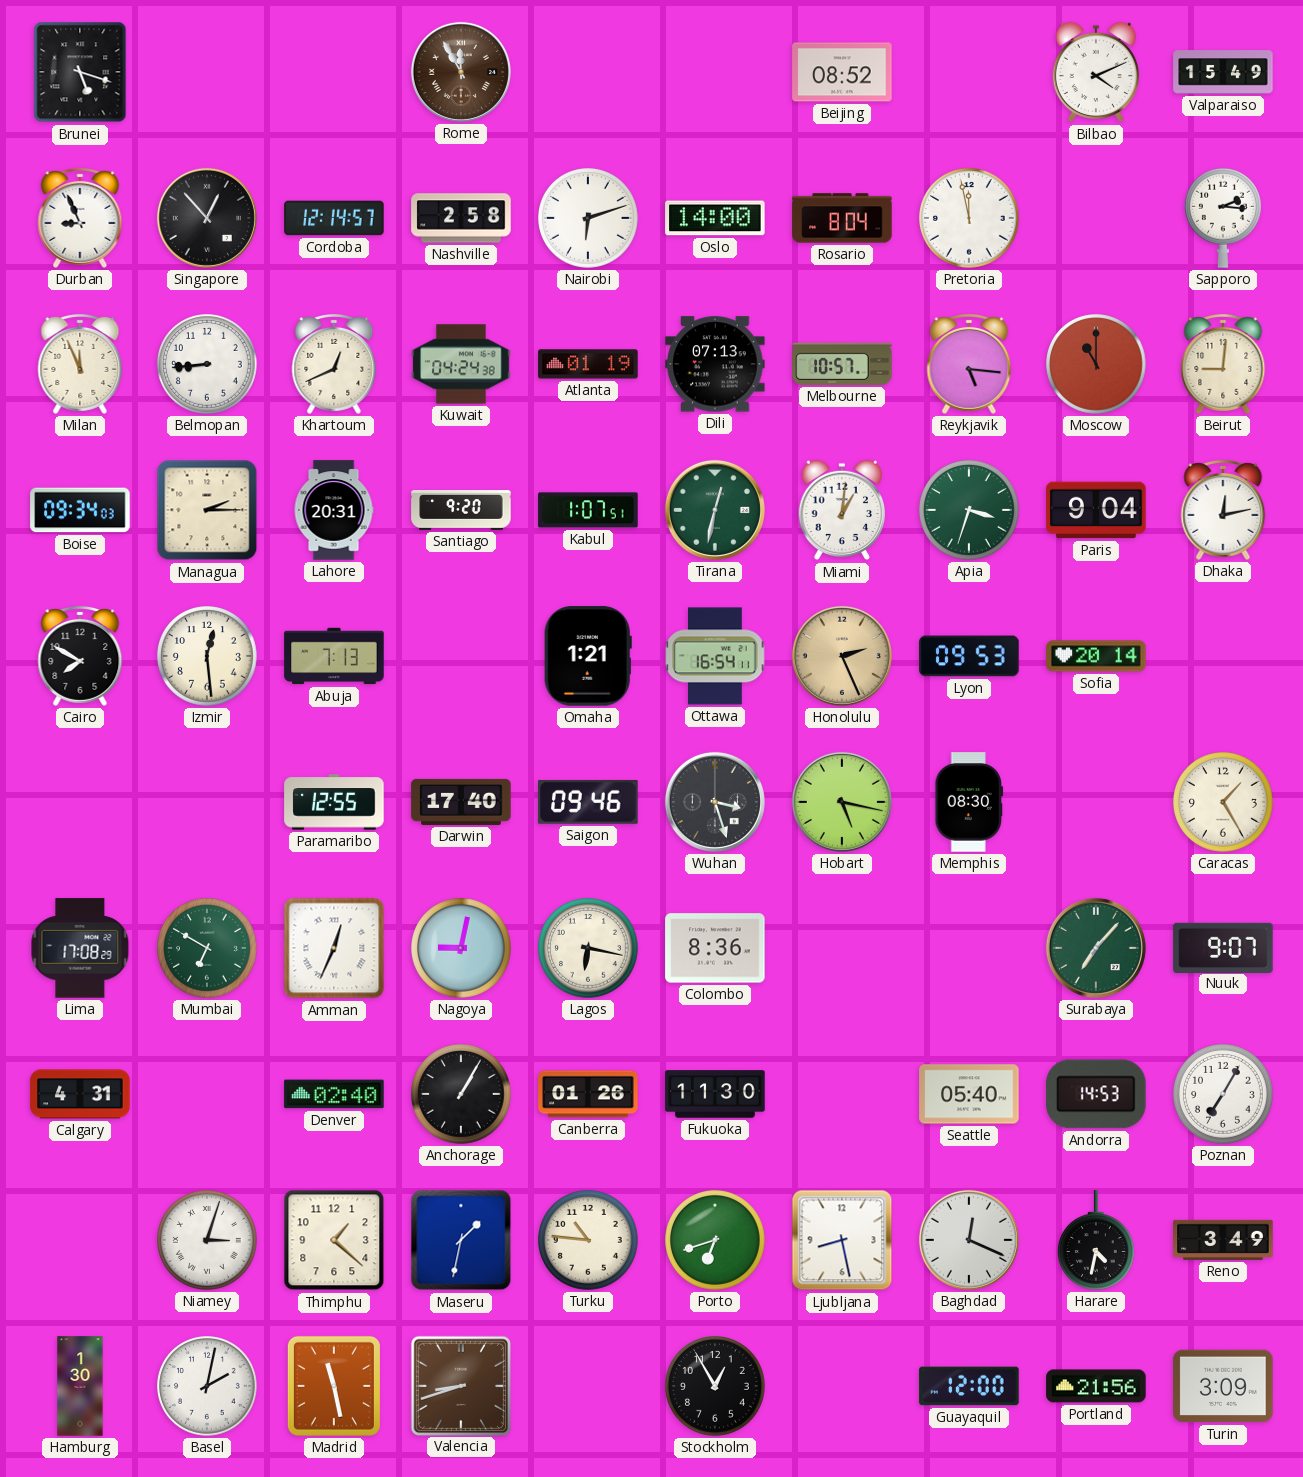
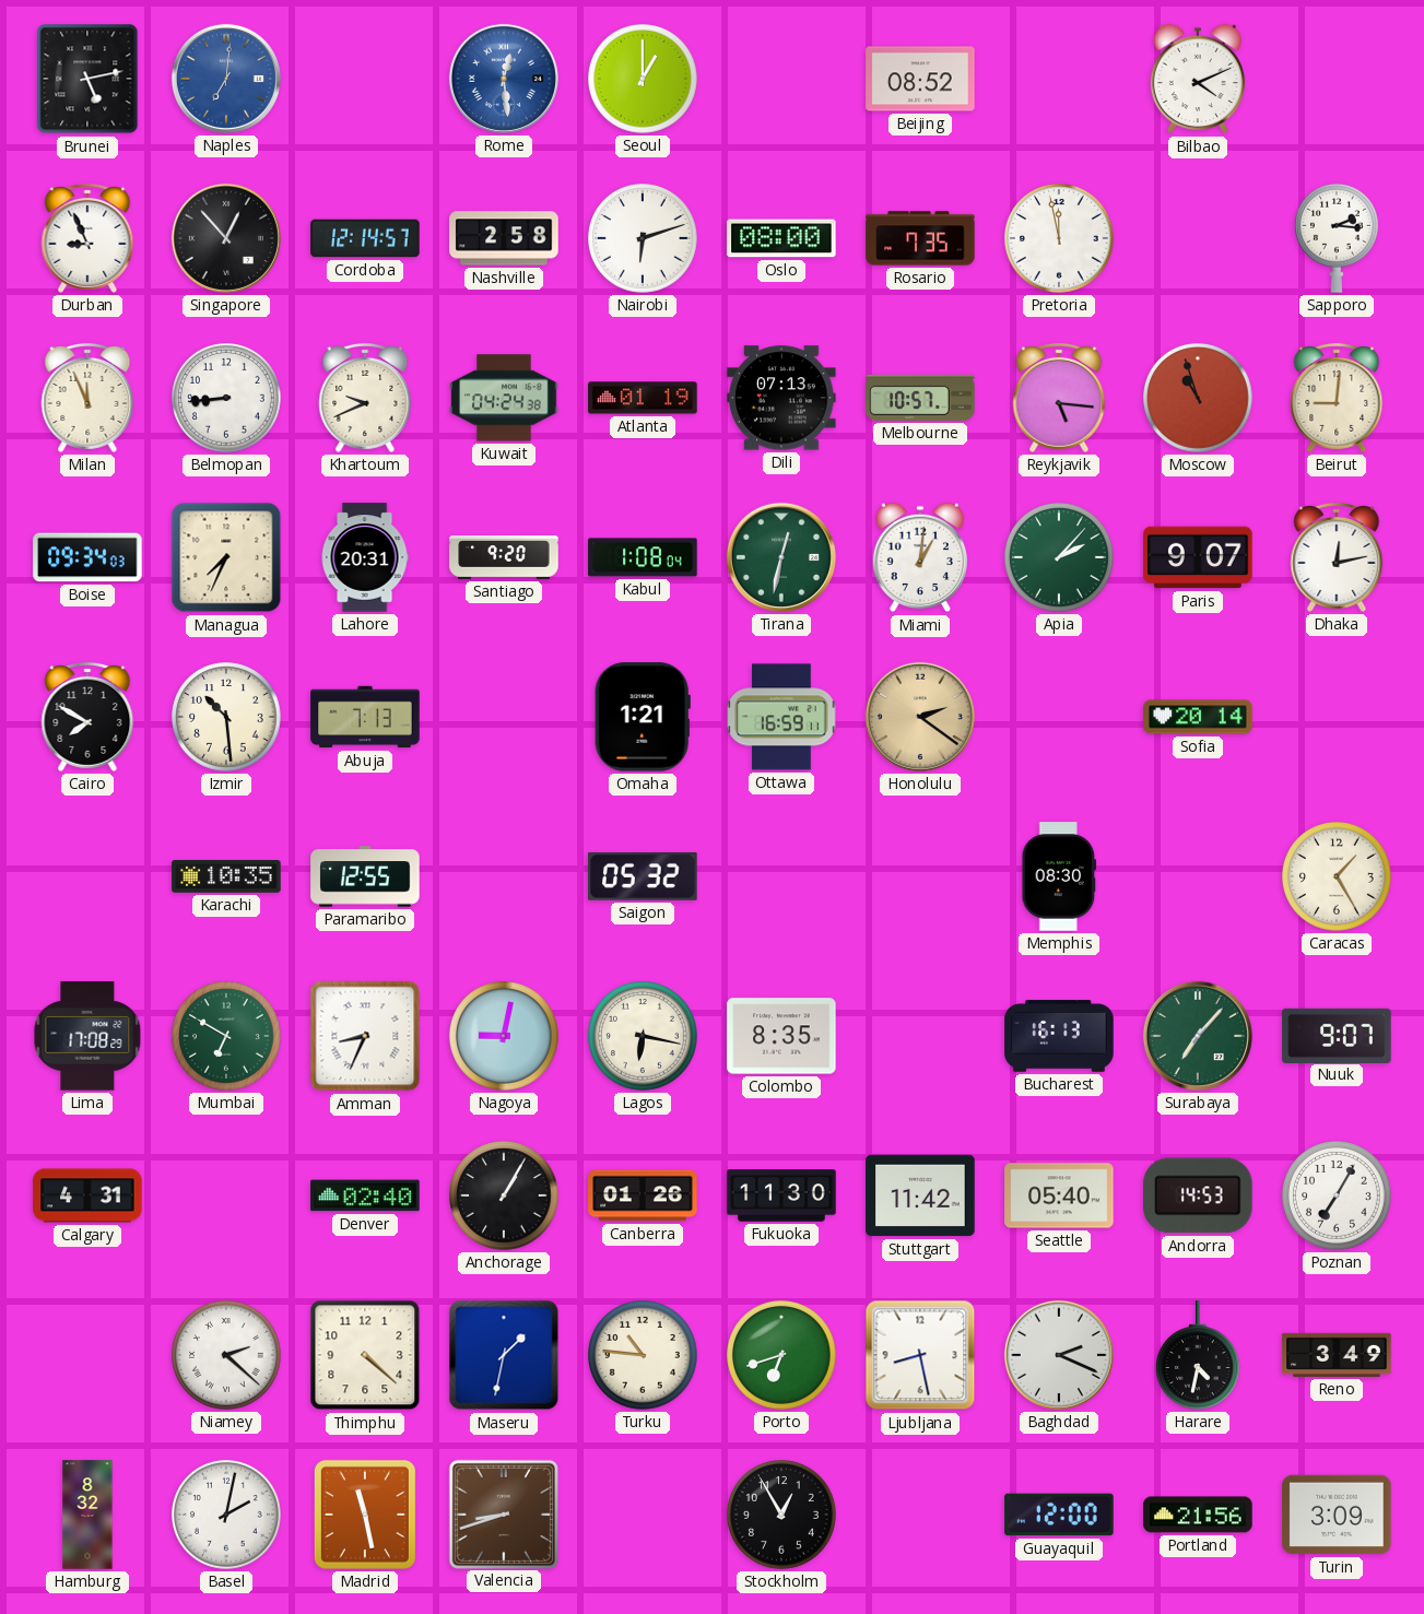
Brunei: 5:18 -> 5:13 (87, 79)
Naples: none -> 7:01 (226, 79)
Rome: 11:55 -> 12:29 (504, 79)
Rome dial: brown -> blue (504, 79)
Seoul: none -> 1:00 (644, 80)
Valparaiso: 15:49 -> none (1223, 72)
Oslo: 14:00 -> 08:00 (781, 238)
Rosario: 8:04 -> 7:35 (920, 238)
Khartoum: 12:41 -> 9:41 (365, 398)
Moscow: 11:00 -> 10:57 (1199, 399)
Managua: 2:15 -> 7:34 (226, 557)
Kabul: 1:07 -> 1:08 (643, 557)
Apia: 3:33 -> 2:07 (1060, 558)
Paris: 9:04 -> 9:07 (1198, 557)
Izmir: 12:29 -> 10:29 (227, 718)
Ottawa: 16:54 -> 16:59 (781, 717)
Honolulu: 2:26 -> 2:21 (920, 717)
Lyon: 09:53 -> none (969, 656)
Karachi: none -> 10:35 (226, 877)
Darwin: 17:40 -> none (461, 802)
Saigon: 09:46 -> 05:32 (643, 876)
Wuhan: 3:27 -> none (715, 802)
Hobart: 5:17 -> none (842, 802)
Amman: 12:34 -> 8:34 (365, 1036)
Colombo: 8:36 -> 8:35 (781, 1036)
Bucharest: none -> 16:13 (1059, 1036)
Stuttgart: none -> 11:42 (920, 1195)
Niamey: 3:03 -> 2:22 (227, 1356)
Thimphu: 1:22 -> 4:22 (365, 1355)
Baghdad: 12:19 -> 2:19 (1059, 1355)
Hamburg: 1:30 -> 8:32 (87, 1515)
